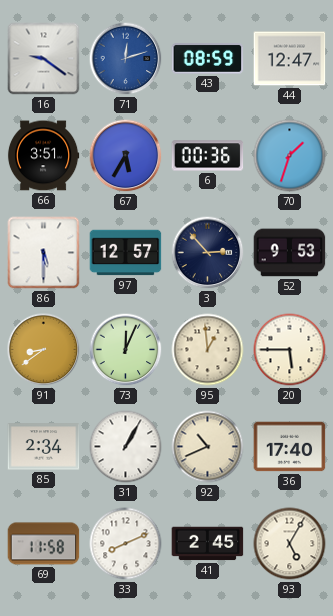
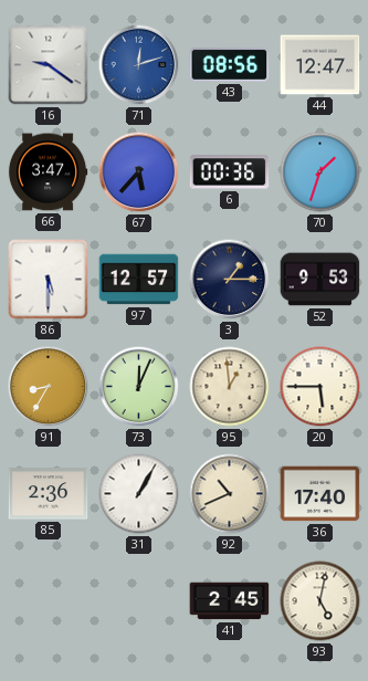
43: 08:59 -> 08:56 (230, 65)
66: 3:51 -> 3:47 (48, 172)
67: 5:35 -> 5:37 (139, 172)
3: 2:53 -> 1:15 (230, 280)
91: 8:39 -> 8:35 (49, 387)
85: 2:34 -> 2:36 (49, 494)
69: 11:58 -> none (44, 544)
33: 8:11 -> none (126, 544)
93: 5:05 -> 5:02 (320, 601)
